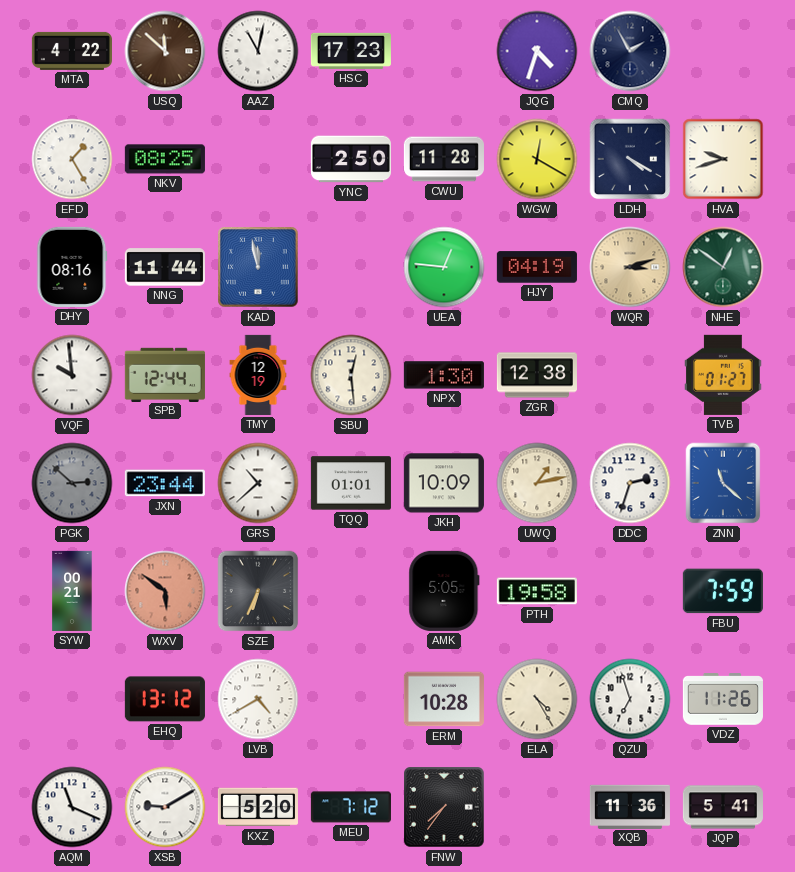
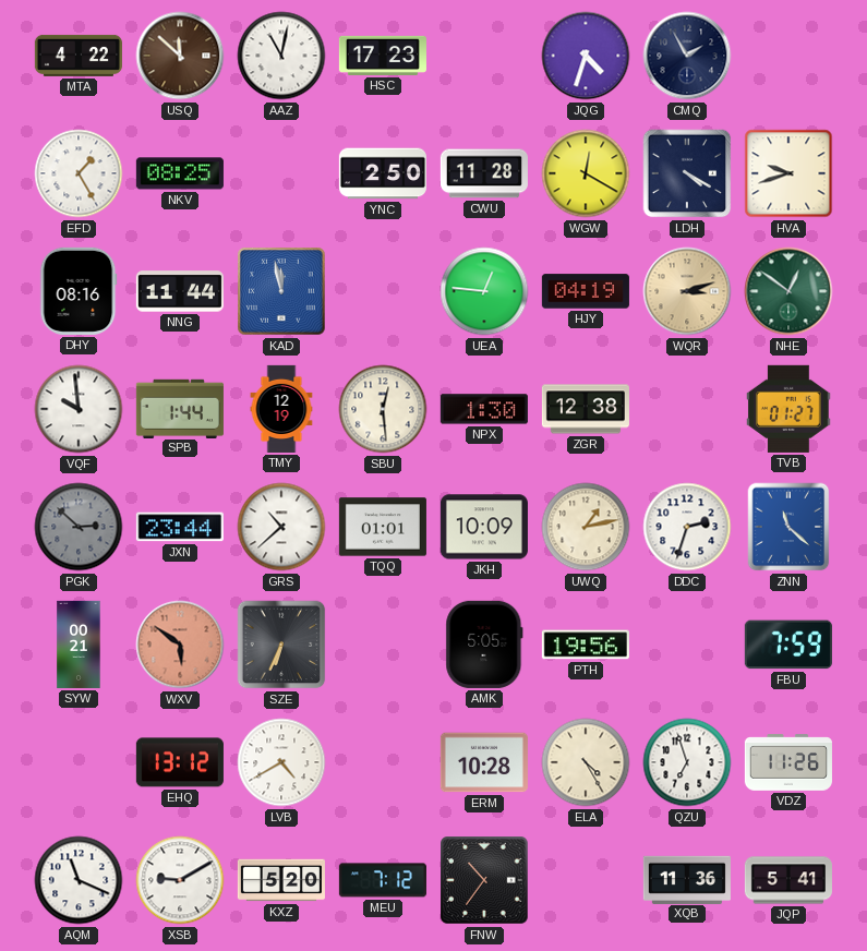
SPB: 12:44 -> 1:44 (180, 408)
PTH: 19:58 -> 19:56 (586, 645)
FNW: 7:36 -> 10:36 (484, 880)
